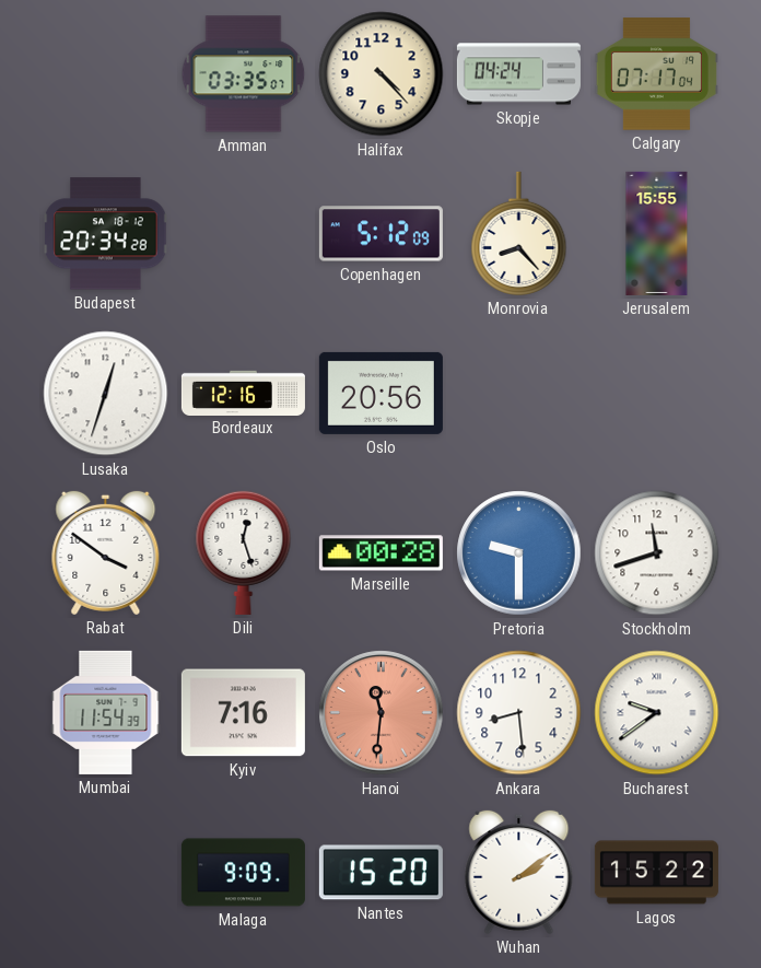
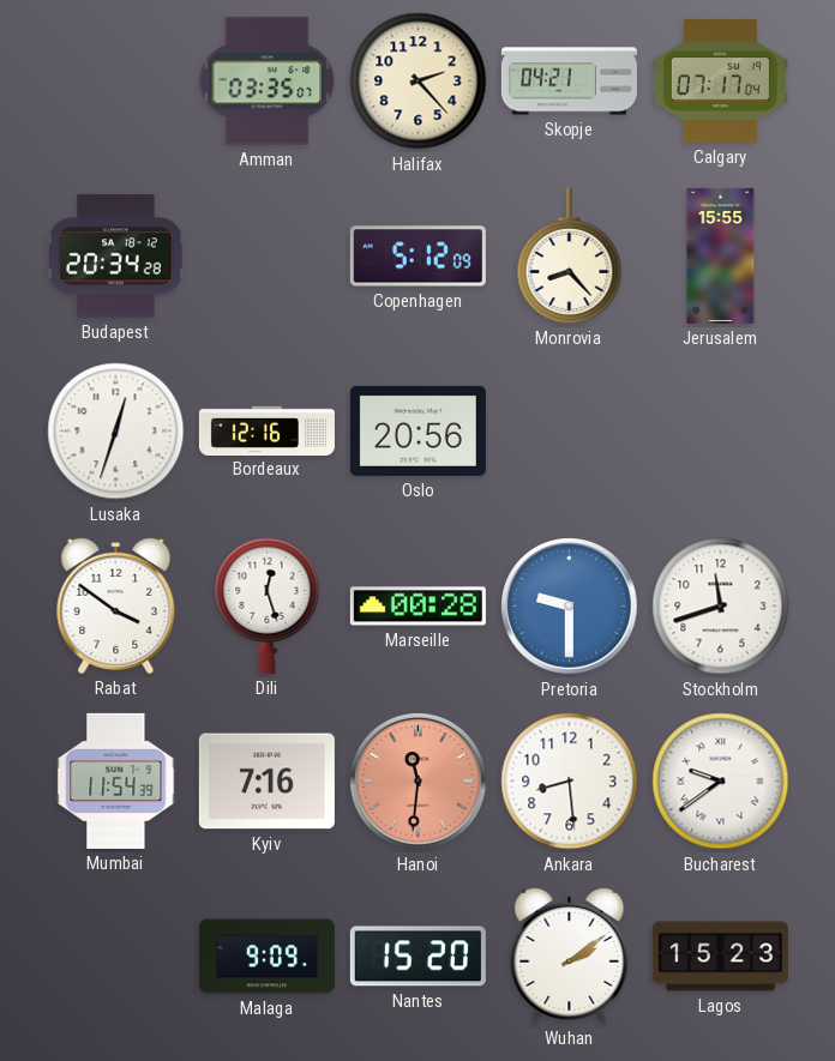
Halifax: 4:23 -> 2:23 (419, 82)
Skopje: 04:24 -> 04:21 (569, 82)
Lagos: 15:22 -> 15:23 (720, 957)
